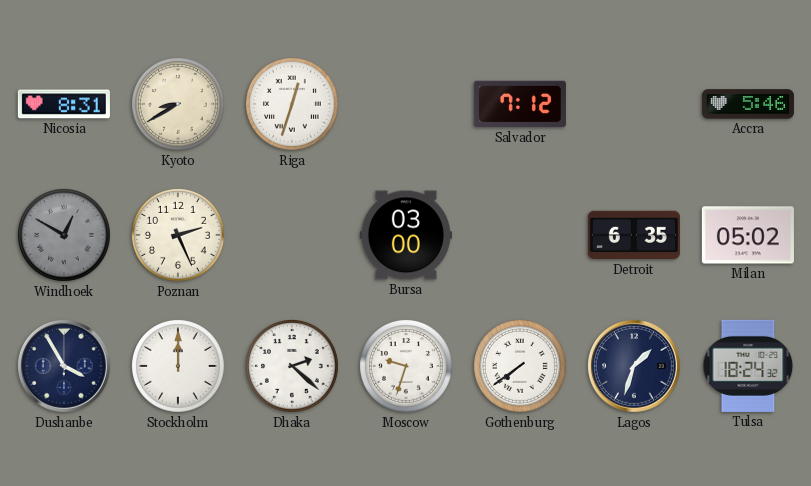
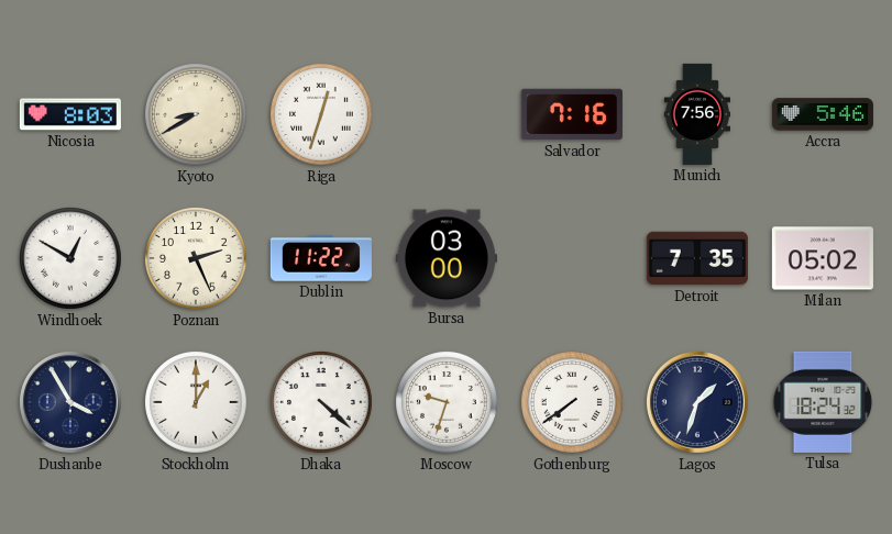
Nicosia: 8:31 -> 8:03 (70, 114)
Salvador: 7:12 -> 7:16 (572, 114)
Munich: none -> 7:56 (696, 114)
Windhoek dial: grey -> white (71, 259)
Dublin: none -> 11:22 (321, 258)
Detroit: 6:35 -> 7:35 (697, 258)
Stockholm: 12:00 -> 1:00 (197, 403)
Dhaka: 2:22 -> 4:22 (322, 403)
